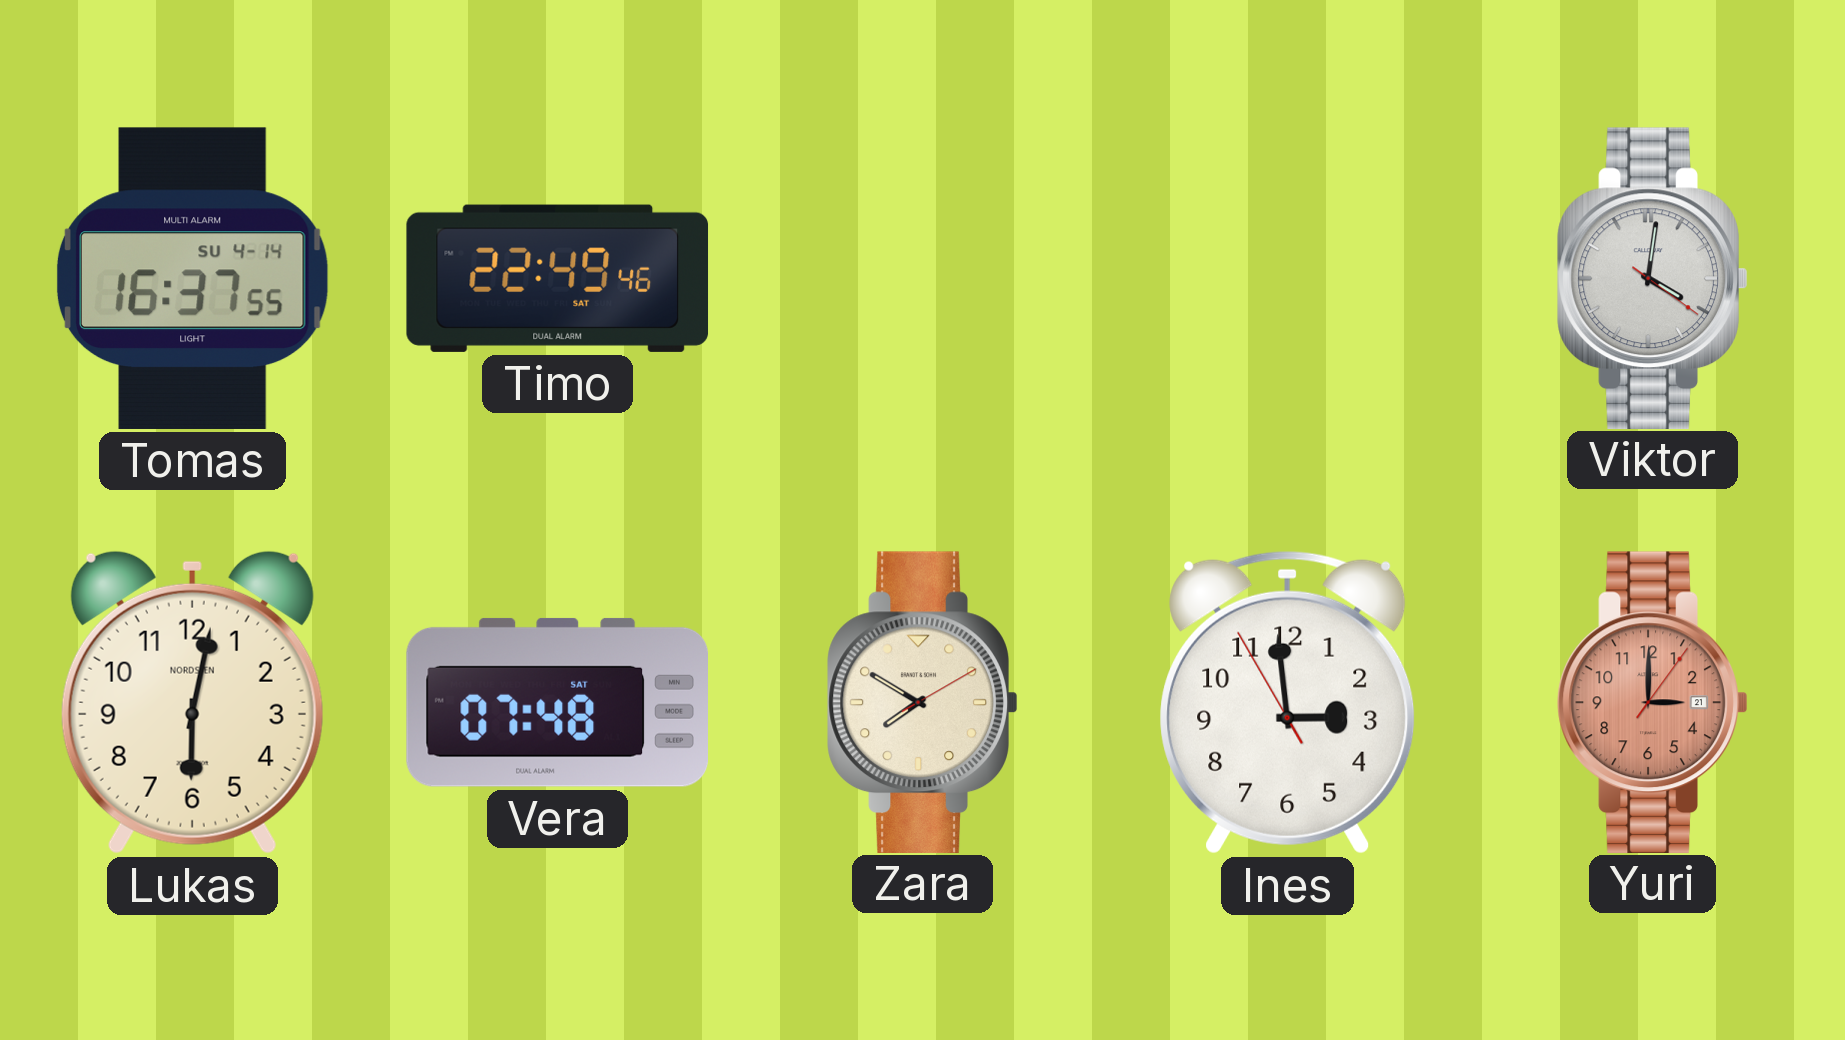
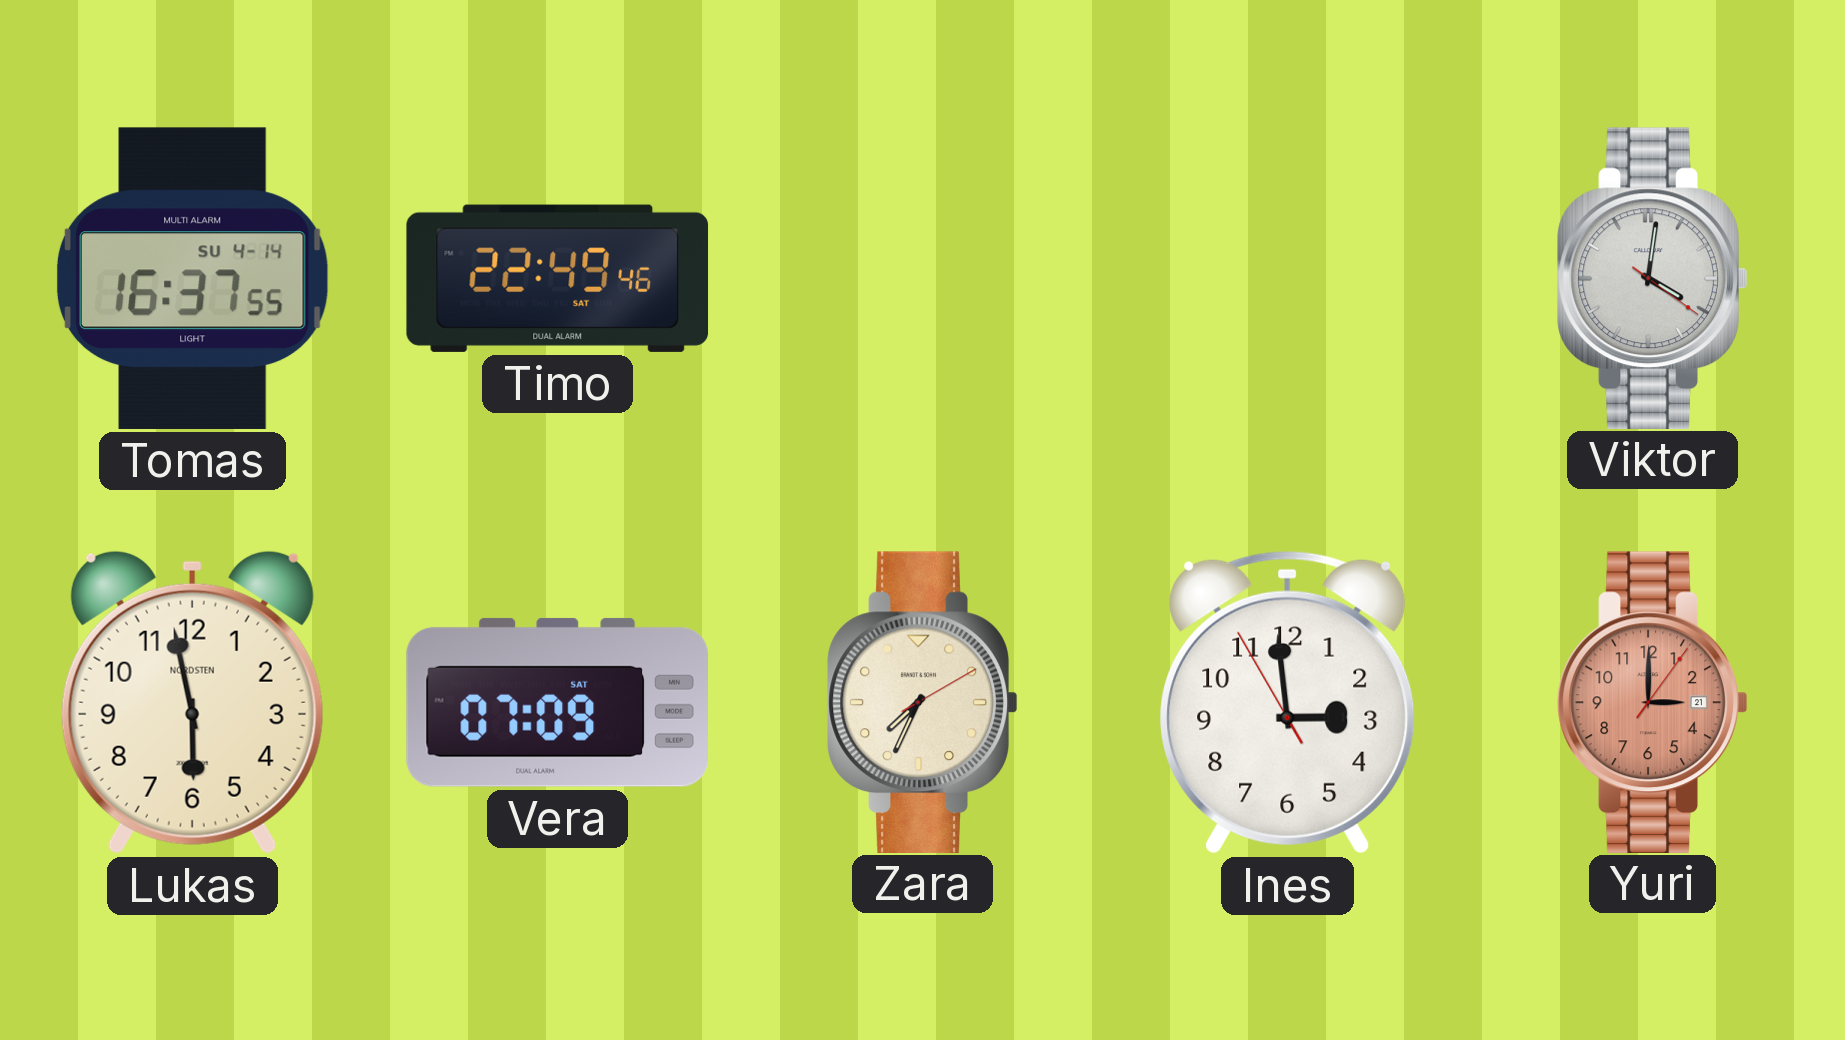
Lukas: 6:02 -> 5:58 (192, 702)
Vera: 07:48 -> 07:09 (557, 702)
Zara: 7:50 -> 7:34 (923, 702)
